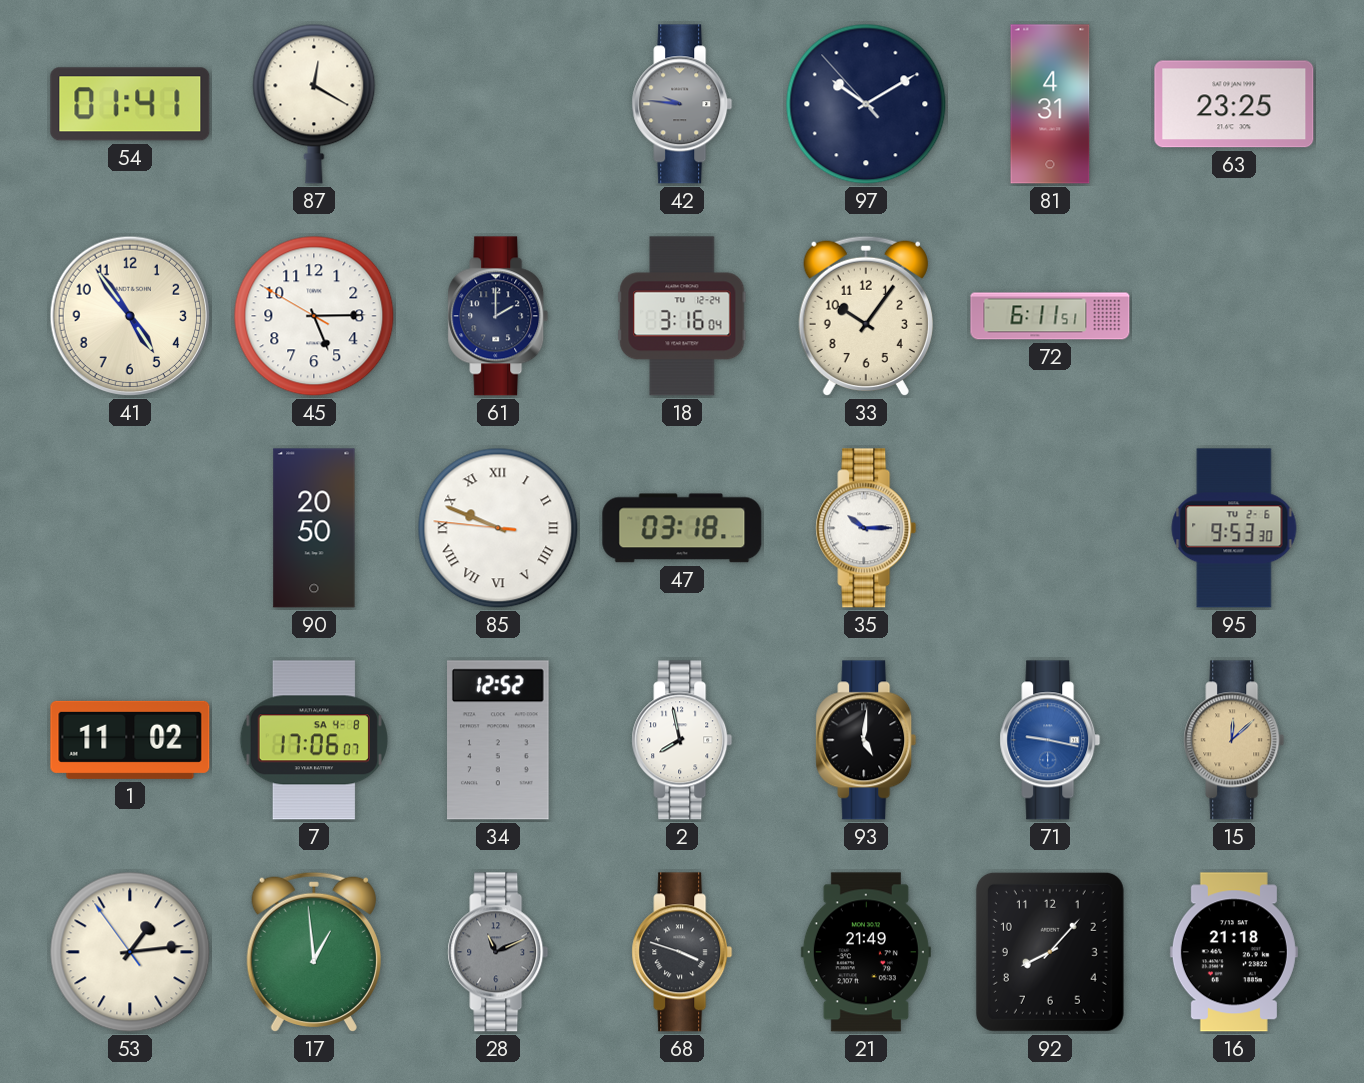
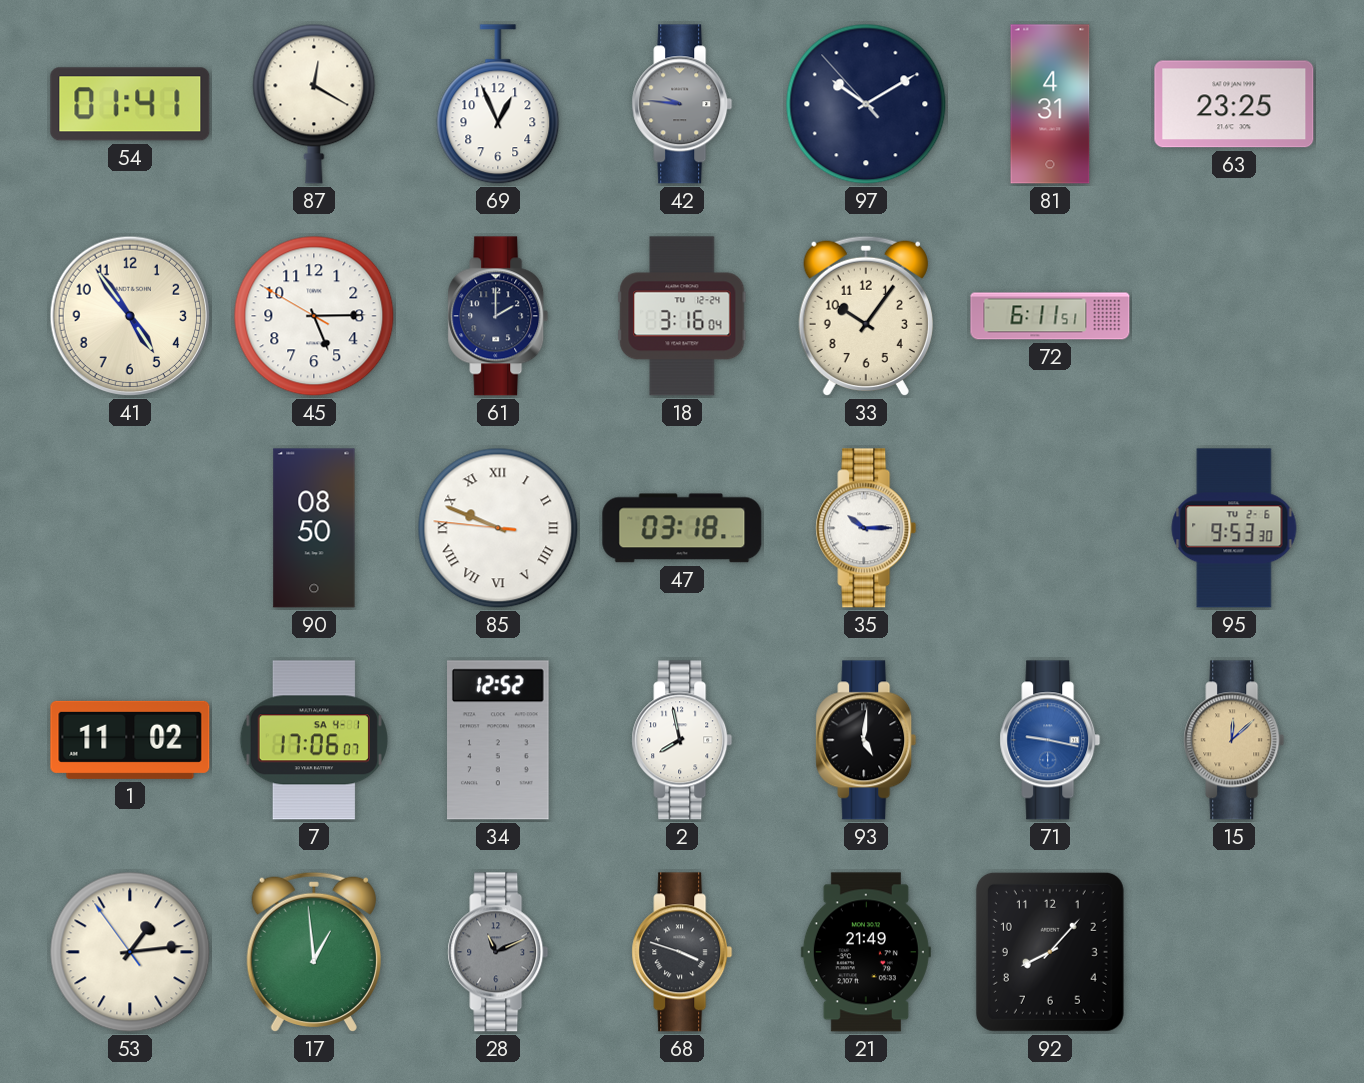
69: none -> 12:56 (498, 105)
90: 20:50 -> 08:50 (314, 528)
7 date: SA 4-8 -> SA 4-1 (314, 740)
16: 21:18 -> none (1234, 952)
